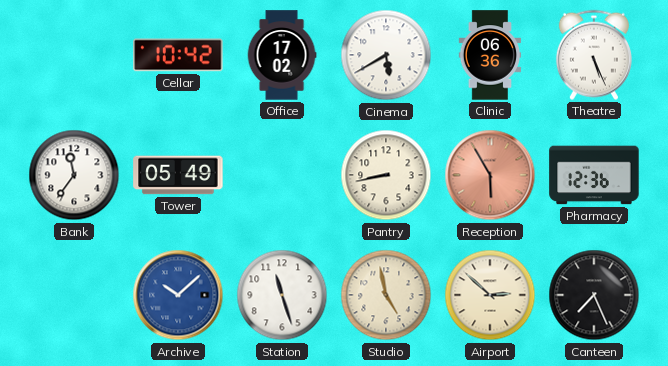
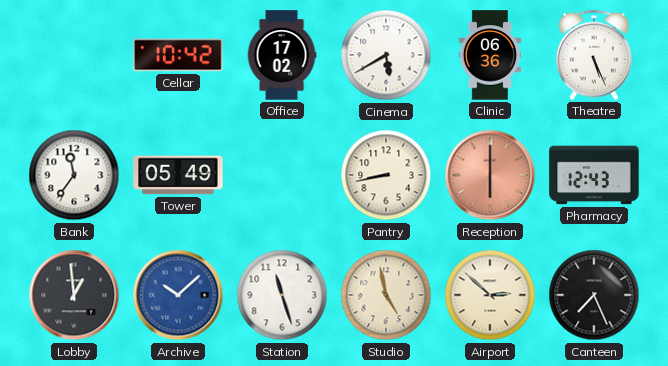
Reception: 5:55 -> 6:00 (490, 175)
Pharmacy: 12:36 -> 12:43 (594, 175)
Lobby: none -> 12:59 (74, 295)
